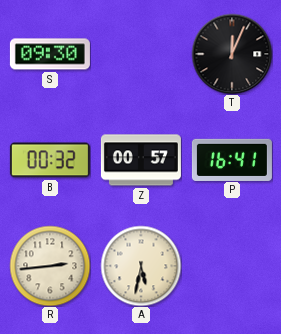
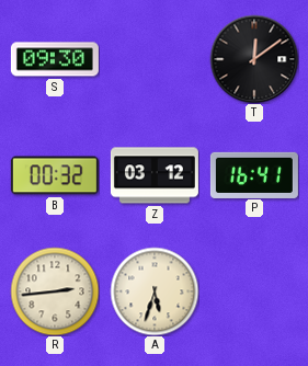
T: 12:04 -> 12:09 (254, 59)
Z: 00:57 -> 03:12 (155, 175)
A: 5:32 -> 5:33 (155, 291)
